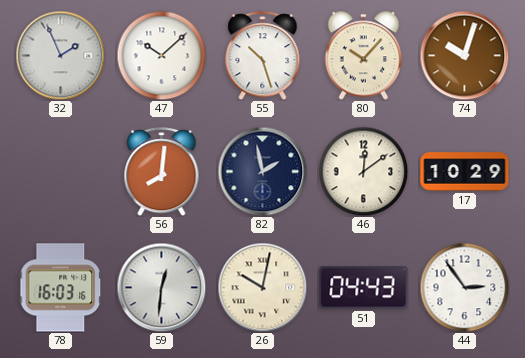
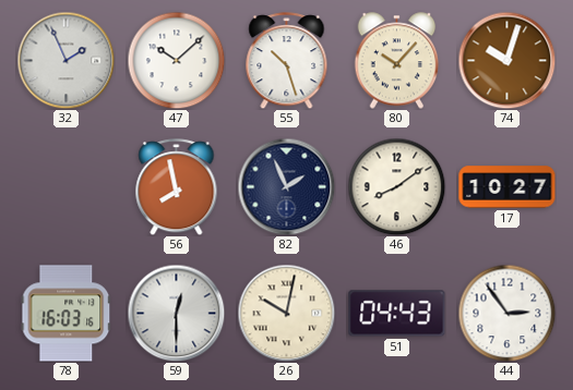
56: 8:01 -> 7:58 (177, 187)
82: 1:58 -> 1:56 (286, 186)
46: 12:09 -> 8:09 (396, 186)
17: 10:29 -> 10:27 (508, 187)
59: 12:31 -> 12:30 (176, 313)
